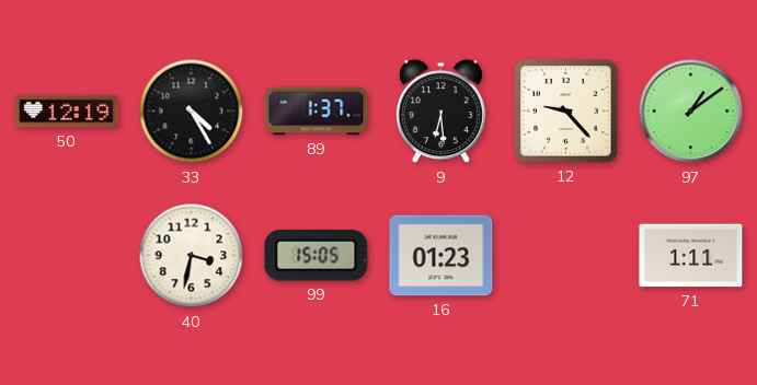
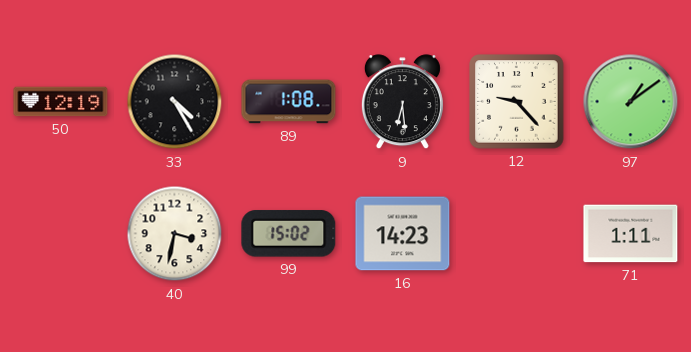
89: 1:37 -> 1:08 (289, 102)
99: 15:05 -> 15:02 (289, 234)
16: 01:23 -> 14:23 (403, 234)
